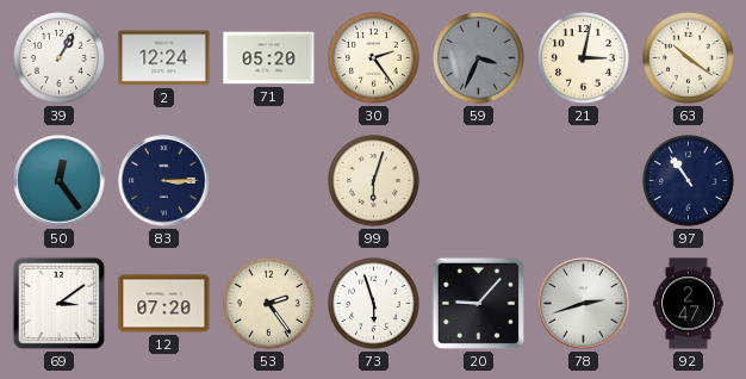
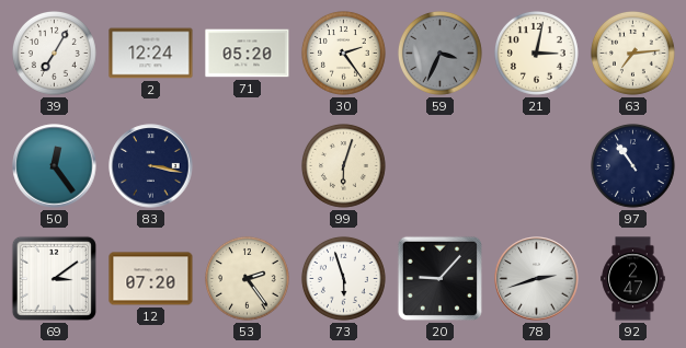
39: 1:05 -> 7:05 (54, 53)
63: 10:21 -> 7:14 (632, 53)
83: 3:15 -> 3:17 (151, 166)
